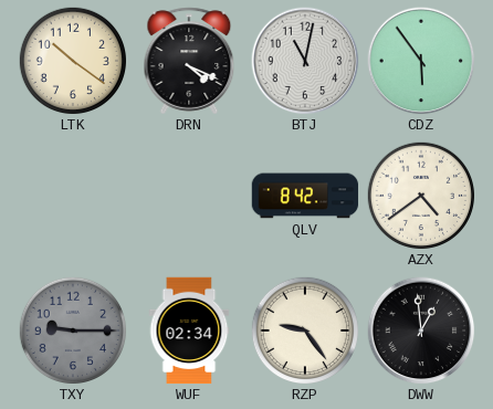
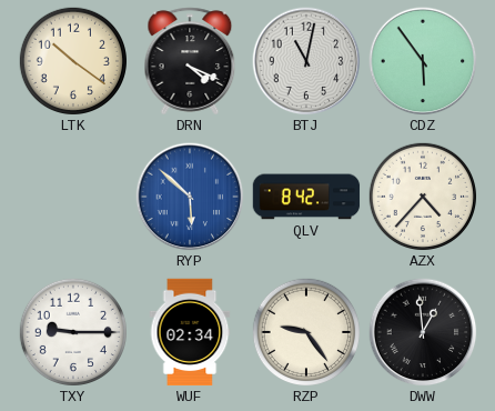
RYP: none -> 5:52 (190, 197)
AZX: 4:39 -> 4:37 (422, 196)
TXY dial: grey -> white (72, 331)
